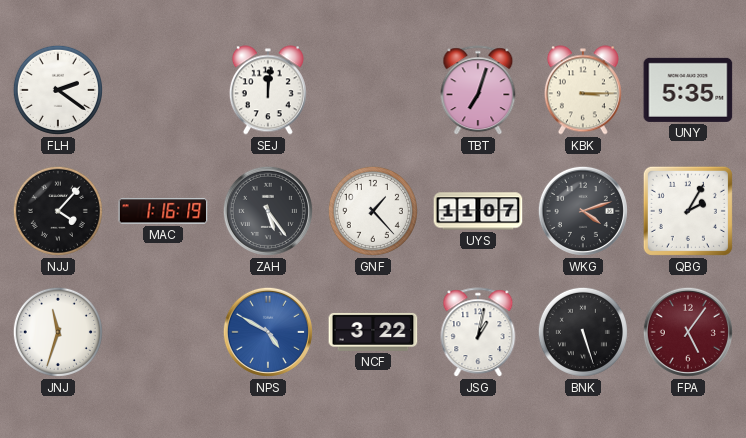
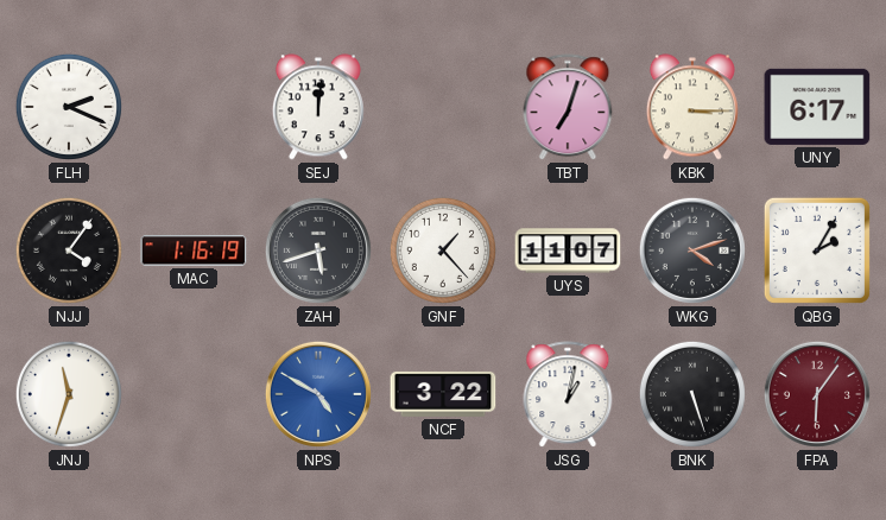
FLH: 2:21 -> 2:19 (69, 107)
UNY: 5:35 -> 6:17 (817, 107)
NJJ: 4:07 -> 4:06 (69, 251)
ZAH: 5:24 -> 5:42 (318, 251)
FPA: 5:06 -> 6:06 (817, 394)
